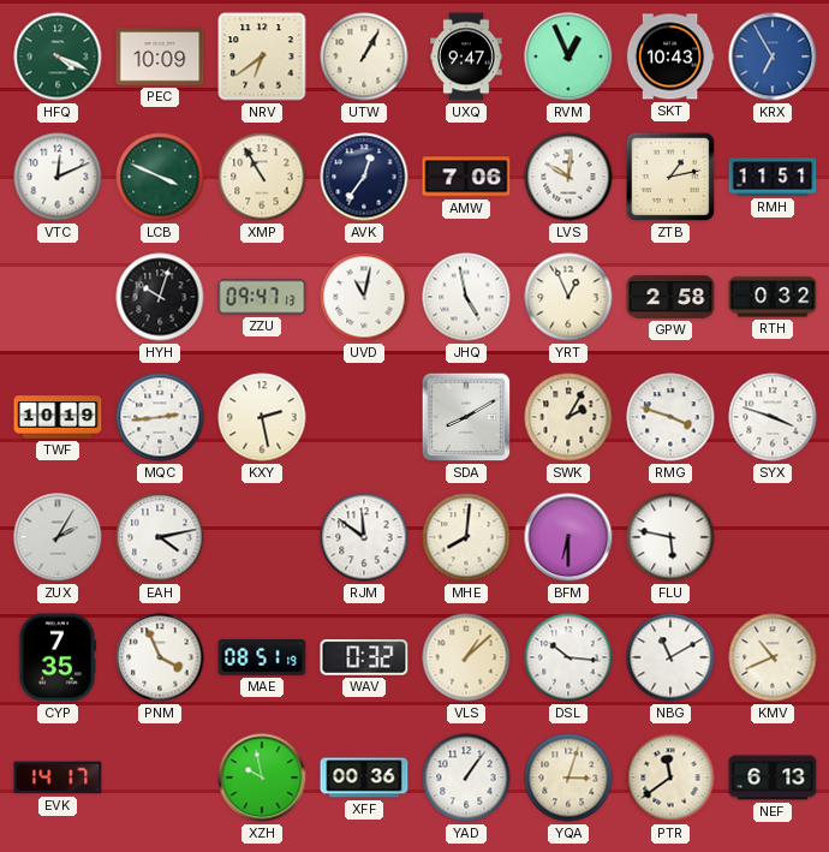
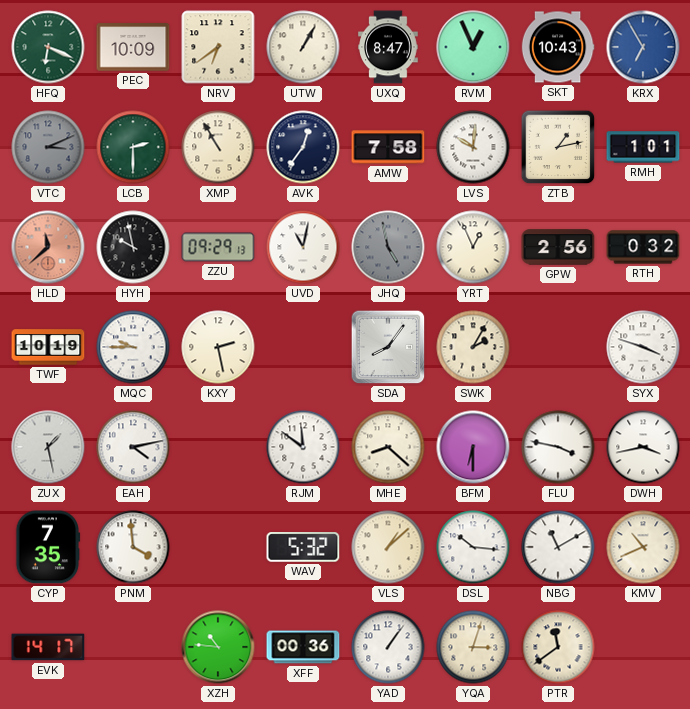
HFQ: 4:19 -> 6:19 (48, 47)
UXQ: 9:47 -> 8:47 (388, 47)
VTC: 12:11 -> 3:11 (48, 147)
VTC dial: white -> grey (48, 147)
LCB: 3:49 -> 2:30 (133, 147)
AMW: 7:06 -> 7:58 (388, 147)
RMH: 11:51 -> 1:01 (643, 147)
HLD: none -> 11:38 (48, 247)
HYH: 10:03 -> 9:58 (133, 247)
ZZU: 09:47 -> 09:29 (218, 247)
JHQ dial: white -> grey (388, 247)
GPW: 2:58 -> 2:56 (558, 247)
MQC: 2:44 -> 9:45 (133, 347)
SDA: 8:10 -> 8:06 (388, 347)
RMG: 3:48 -> none (670, 417)
ZUX: 2:05 -> 1:28 (48, 447)
MHE: 8:01 -> 8:22 (388, 447)
FLU: 5:47 -> 3:47 (558, 447)
DWH: none -> 3:43 (643, 447)
PNM: 3:56 -> 3:59 (133, 547)
MAE: 08:51 -> none (262, 657)
WAV: 0:32 -> 5:32 (303, 547)
XZH: 9:58 -> 10:46 (218, 647)
NEF: 6:13 -> none (773, 777)
